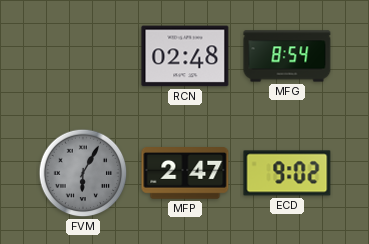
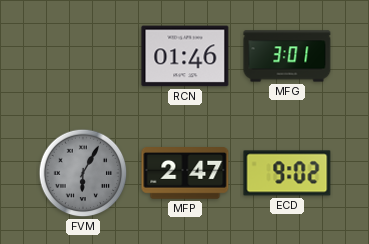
RCN: 02:48 -> 01:46 (185, 56)
MFG: 8:54 -> 3:01 (287, 56)
